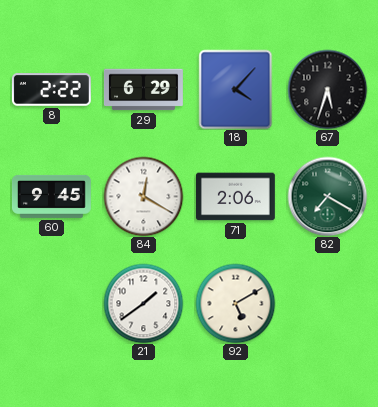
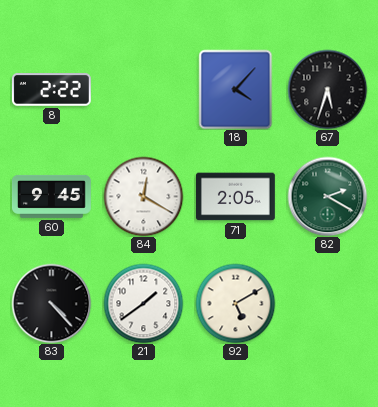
29: 6:29 -> none (143, 90)
71: 2:06 -> 2:05 (235, 197)
82: 7:20 -> 2:20 (327, 196)
83: none -> 4:23 (51, 303)
